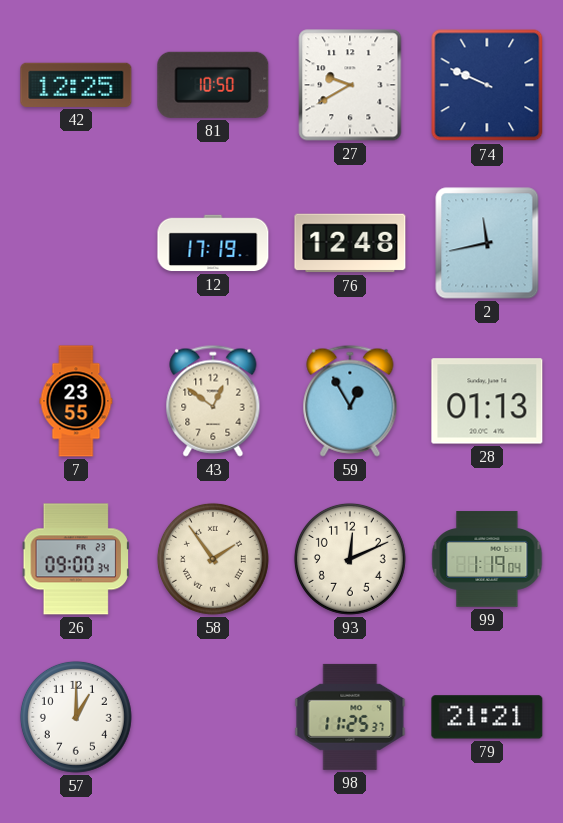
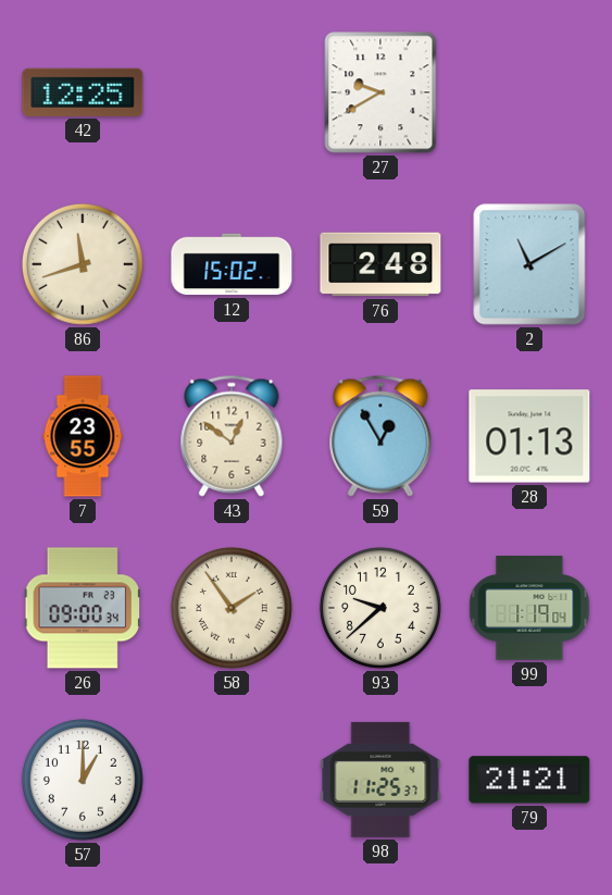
81: 10:50 -> none (213, 85)
74: 9:49 -> none (487, 85)
86: none -> 11:42 (83, 264)
12: 17:19 -> 15:02 (232, 264)
76: 12:48 -> 2:48 (380, 264)
2: 11:43 -> 11:10 (529, 264)
93: 12:11 -> 9:38 (380, 608)
